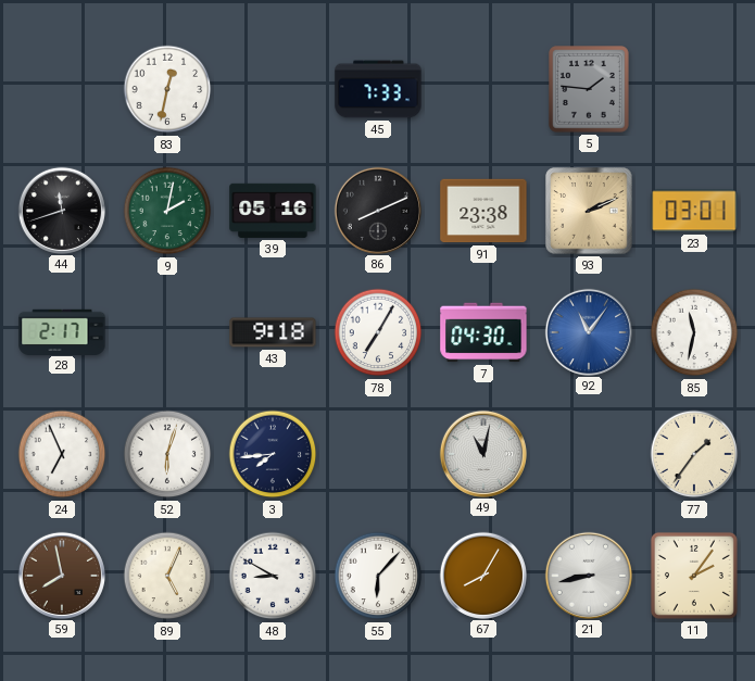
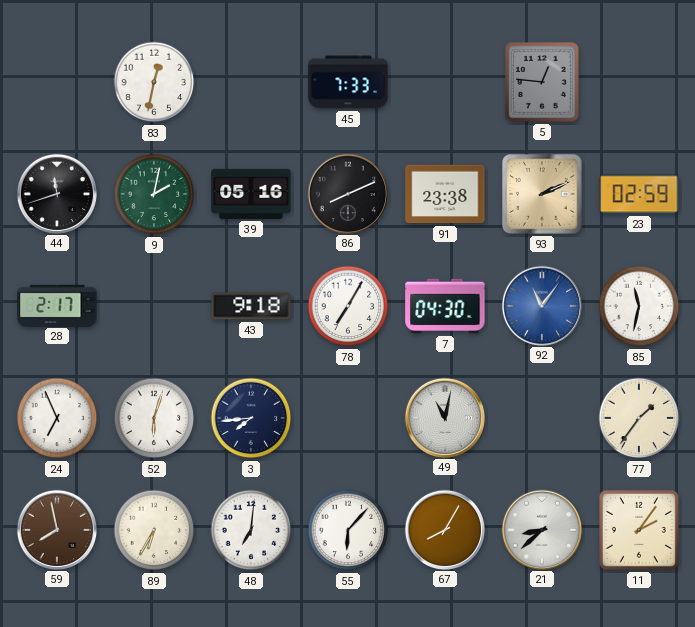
5: 1:46 -> 12:46 (543, 83)
23: 03:01 -> 02:59 (639, 194)
89: 5:04 -> 6:35 (154, 530)
48: 8:50 -> 7:01 (251, 530)
21: 8:43 -> 8:38 (541, 529)
